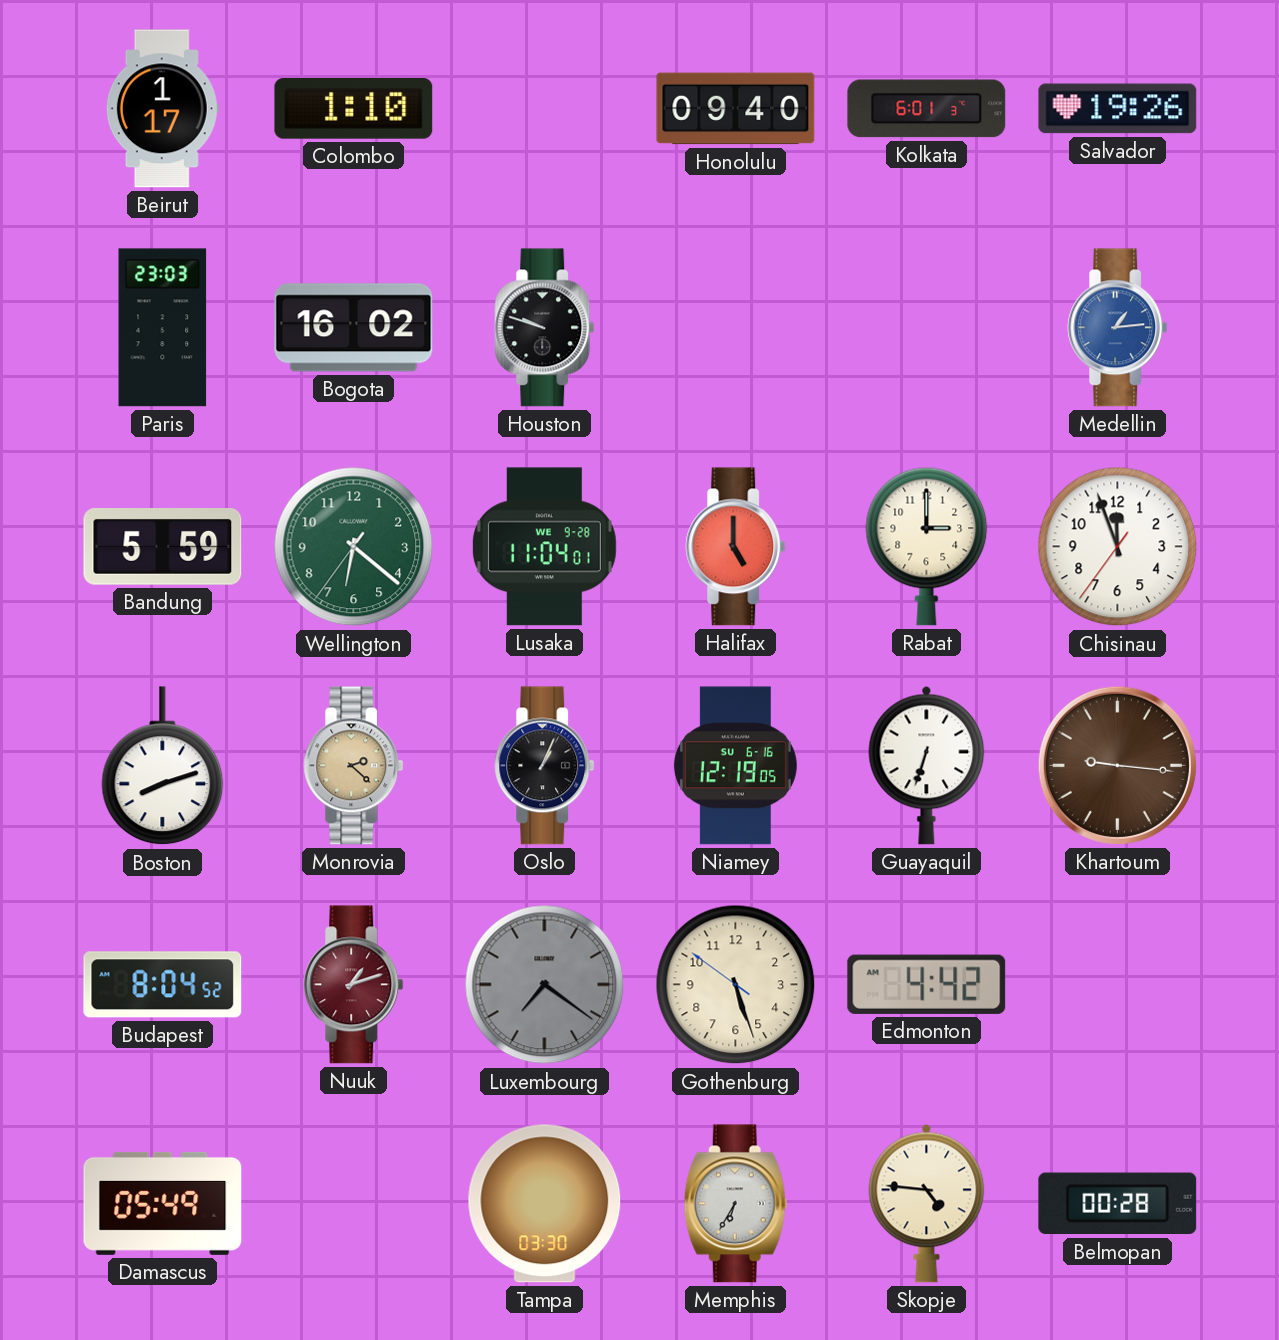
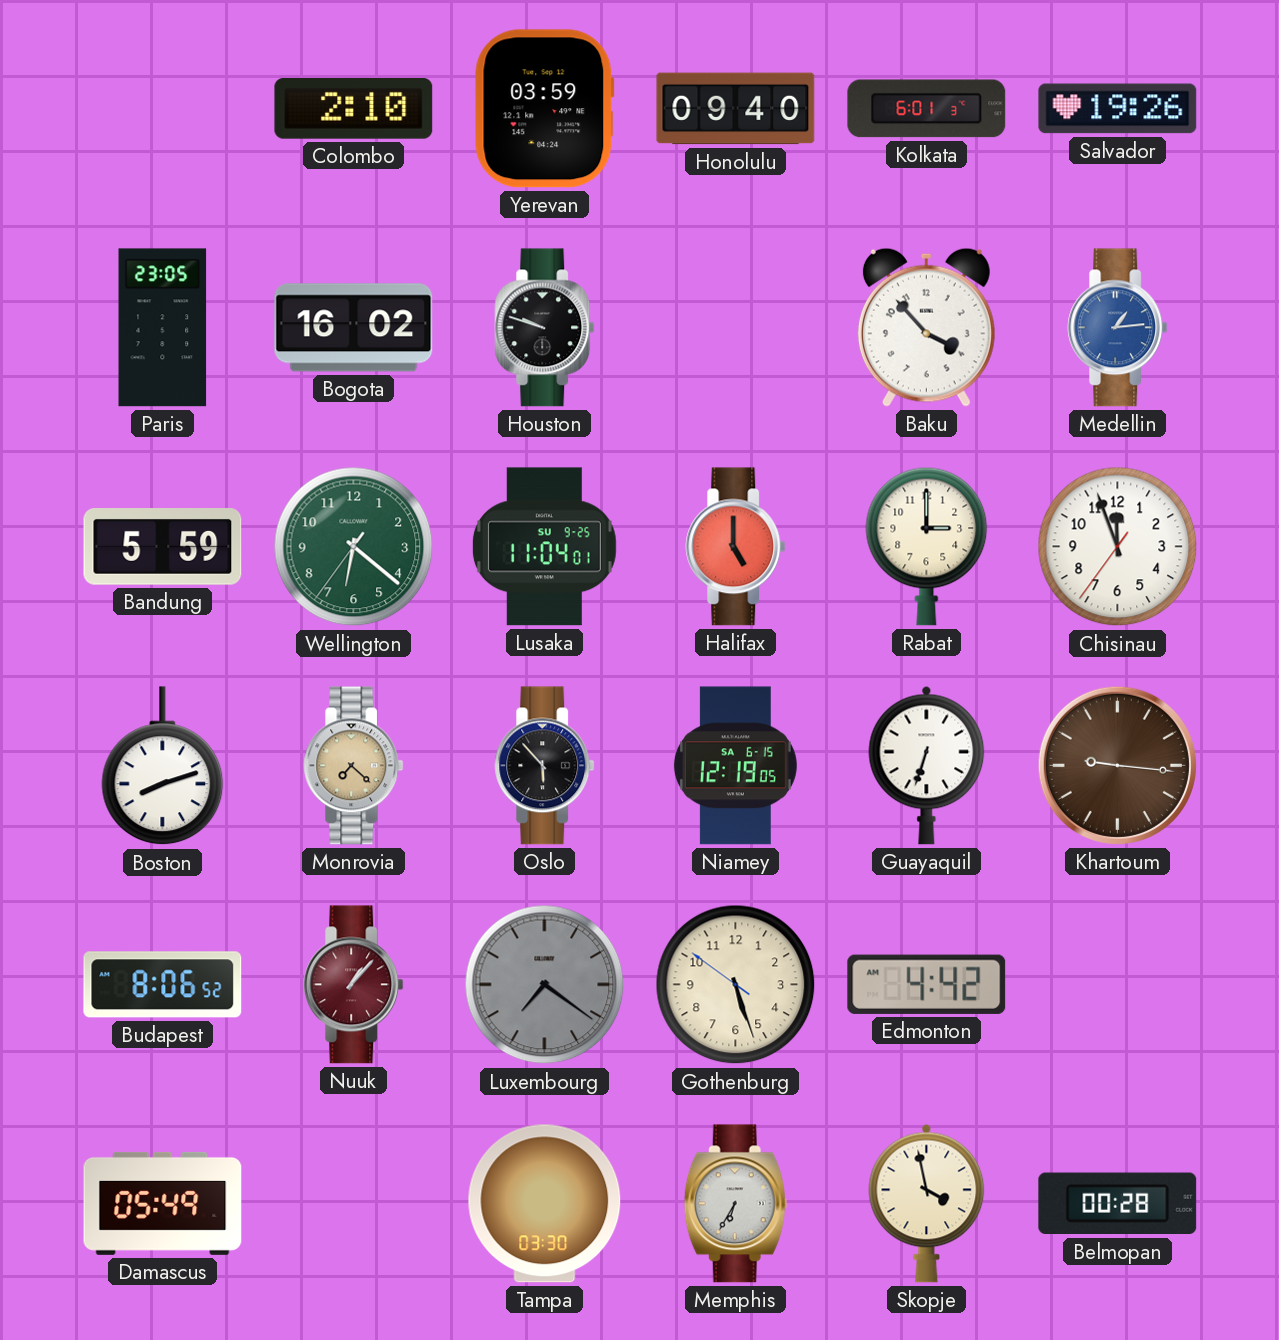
Beirut: 1:17 -> none (162, 109)
Colombo: 1:10 -> 2:10 (354, 109)
Yerevan: none -> 03:59 (545, 109)
Paris: 23:03 -> 23:05 (163, 328)
Baku: none -> 3:53 (926, 327)
Lusaka date: WE 9-28 -> SU 9-25 (544, 547)
Monrovia: 2:22 -> 7:22 (354, 766)
Oslo: 1:04 -> 5:53 (545, 766)
Niamey date: SU 6-16 -> SA 6-15 (735, 766)
Budapest: 8:04 -> 8:06 (163, 985)
Nuuk: 1:12 -> 1:07 (354, 985)
Skopje: 4:46 -> 3:58 (927, 1203)
